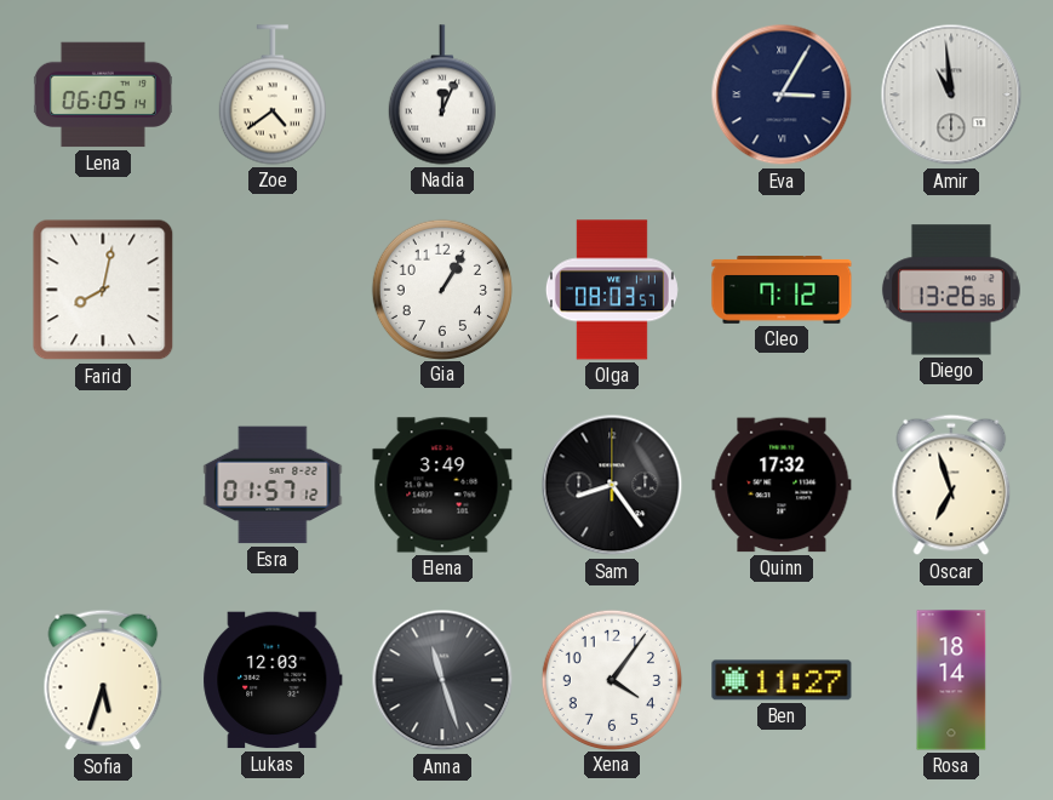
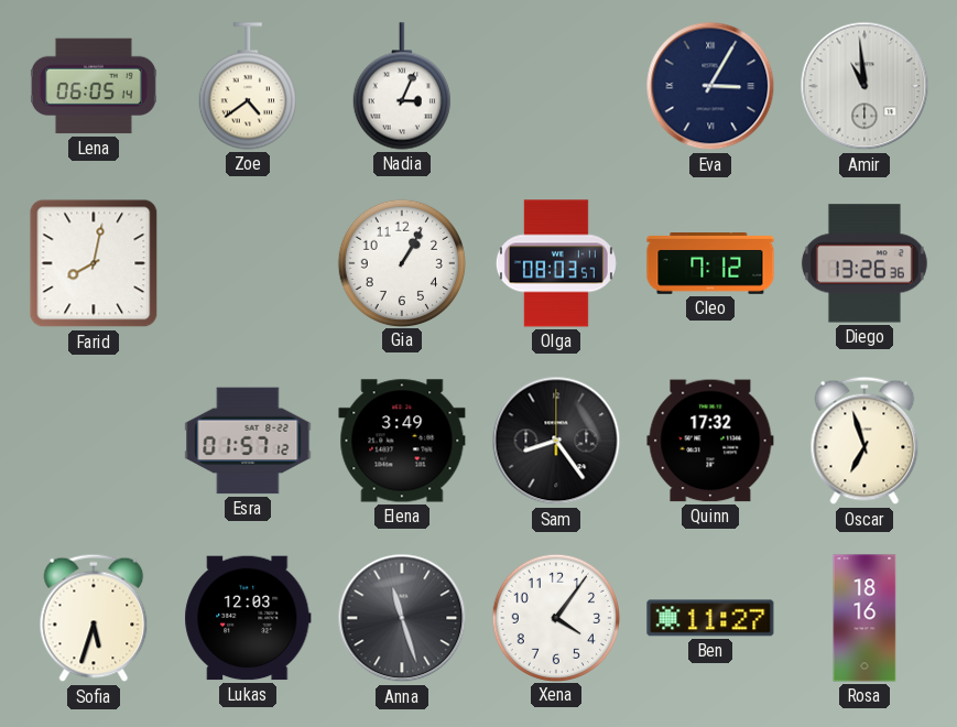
Nadia: 12:04 -> 3:04 (402, 86)
Rosa: 18:14 -> 18:16 (864, 618)
